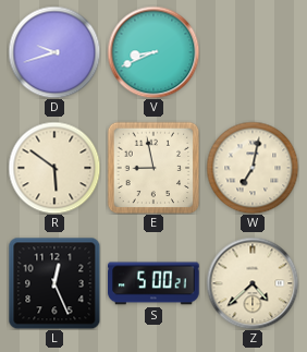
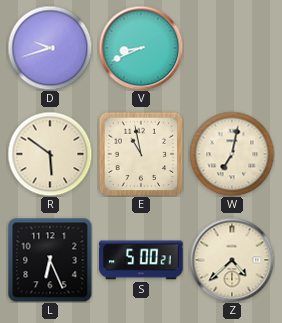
E: 8:58 -> 10:58 (141, 154)
L: 12:26 -> 6:26 (50, 260)
